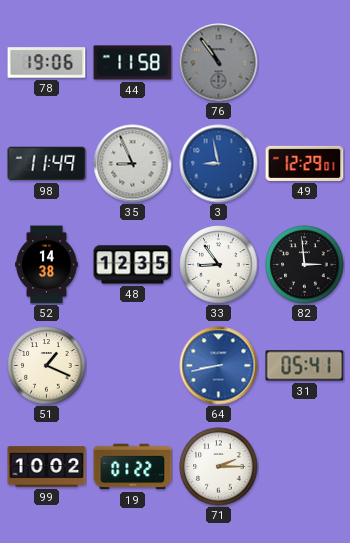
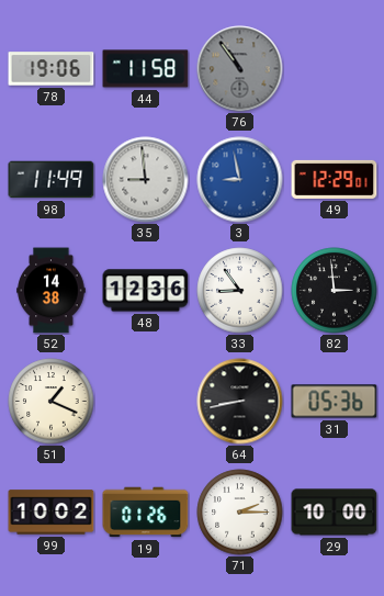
35: 8:56 -> 8:59 (146, 180)
48: 12:35 -> 12:36 (146, 291)
64 dial: blue -> black (240, 402)
31: 05:41 -> 05:36 (335, 402)
19: 01:22 -> 01:26 (146, 513)
29: none -> 10:00 (335, 513)
